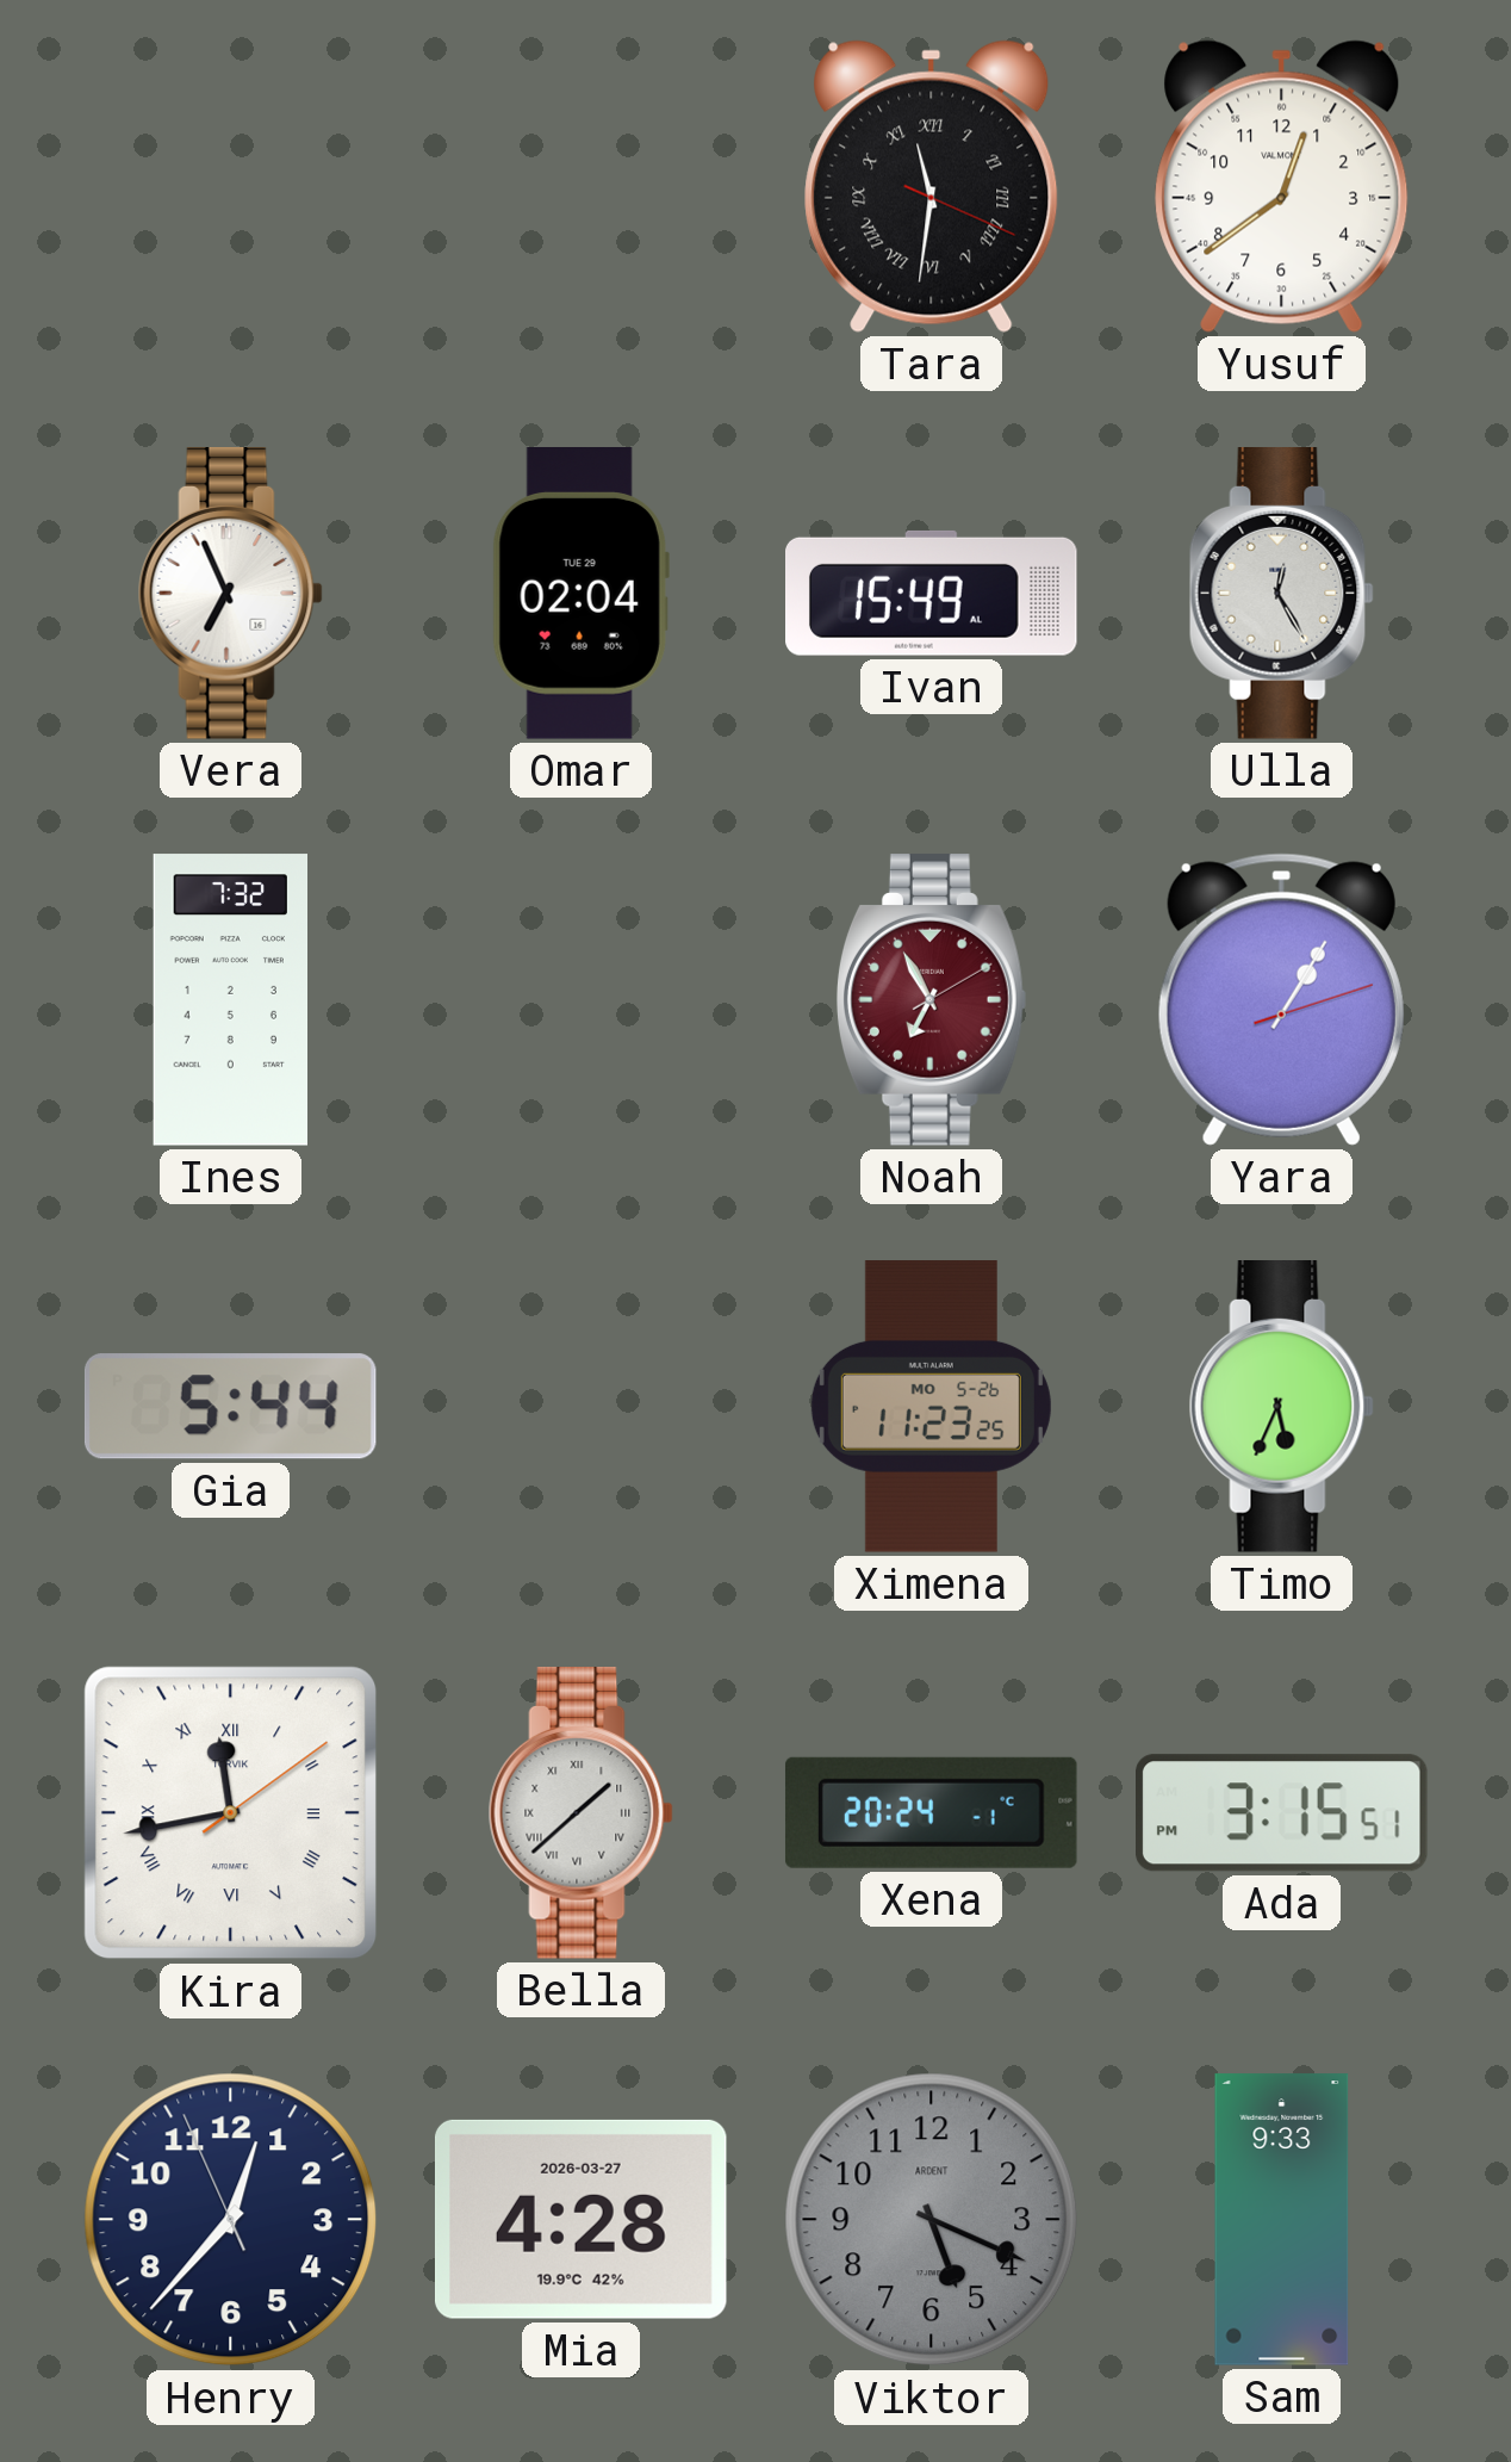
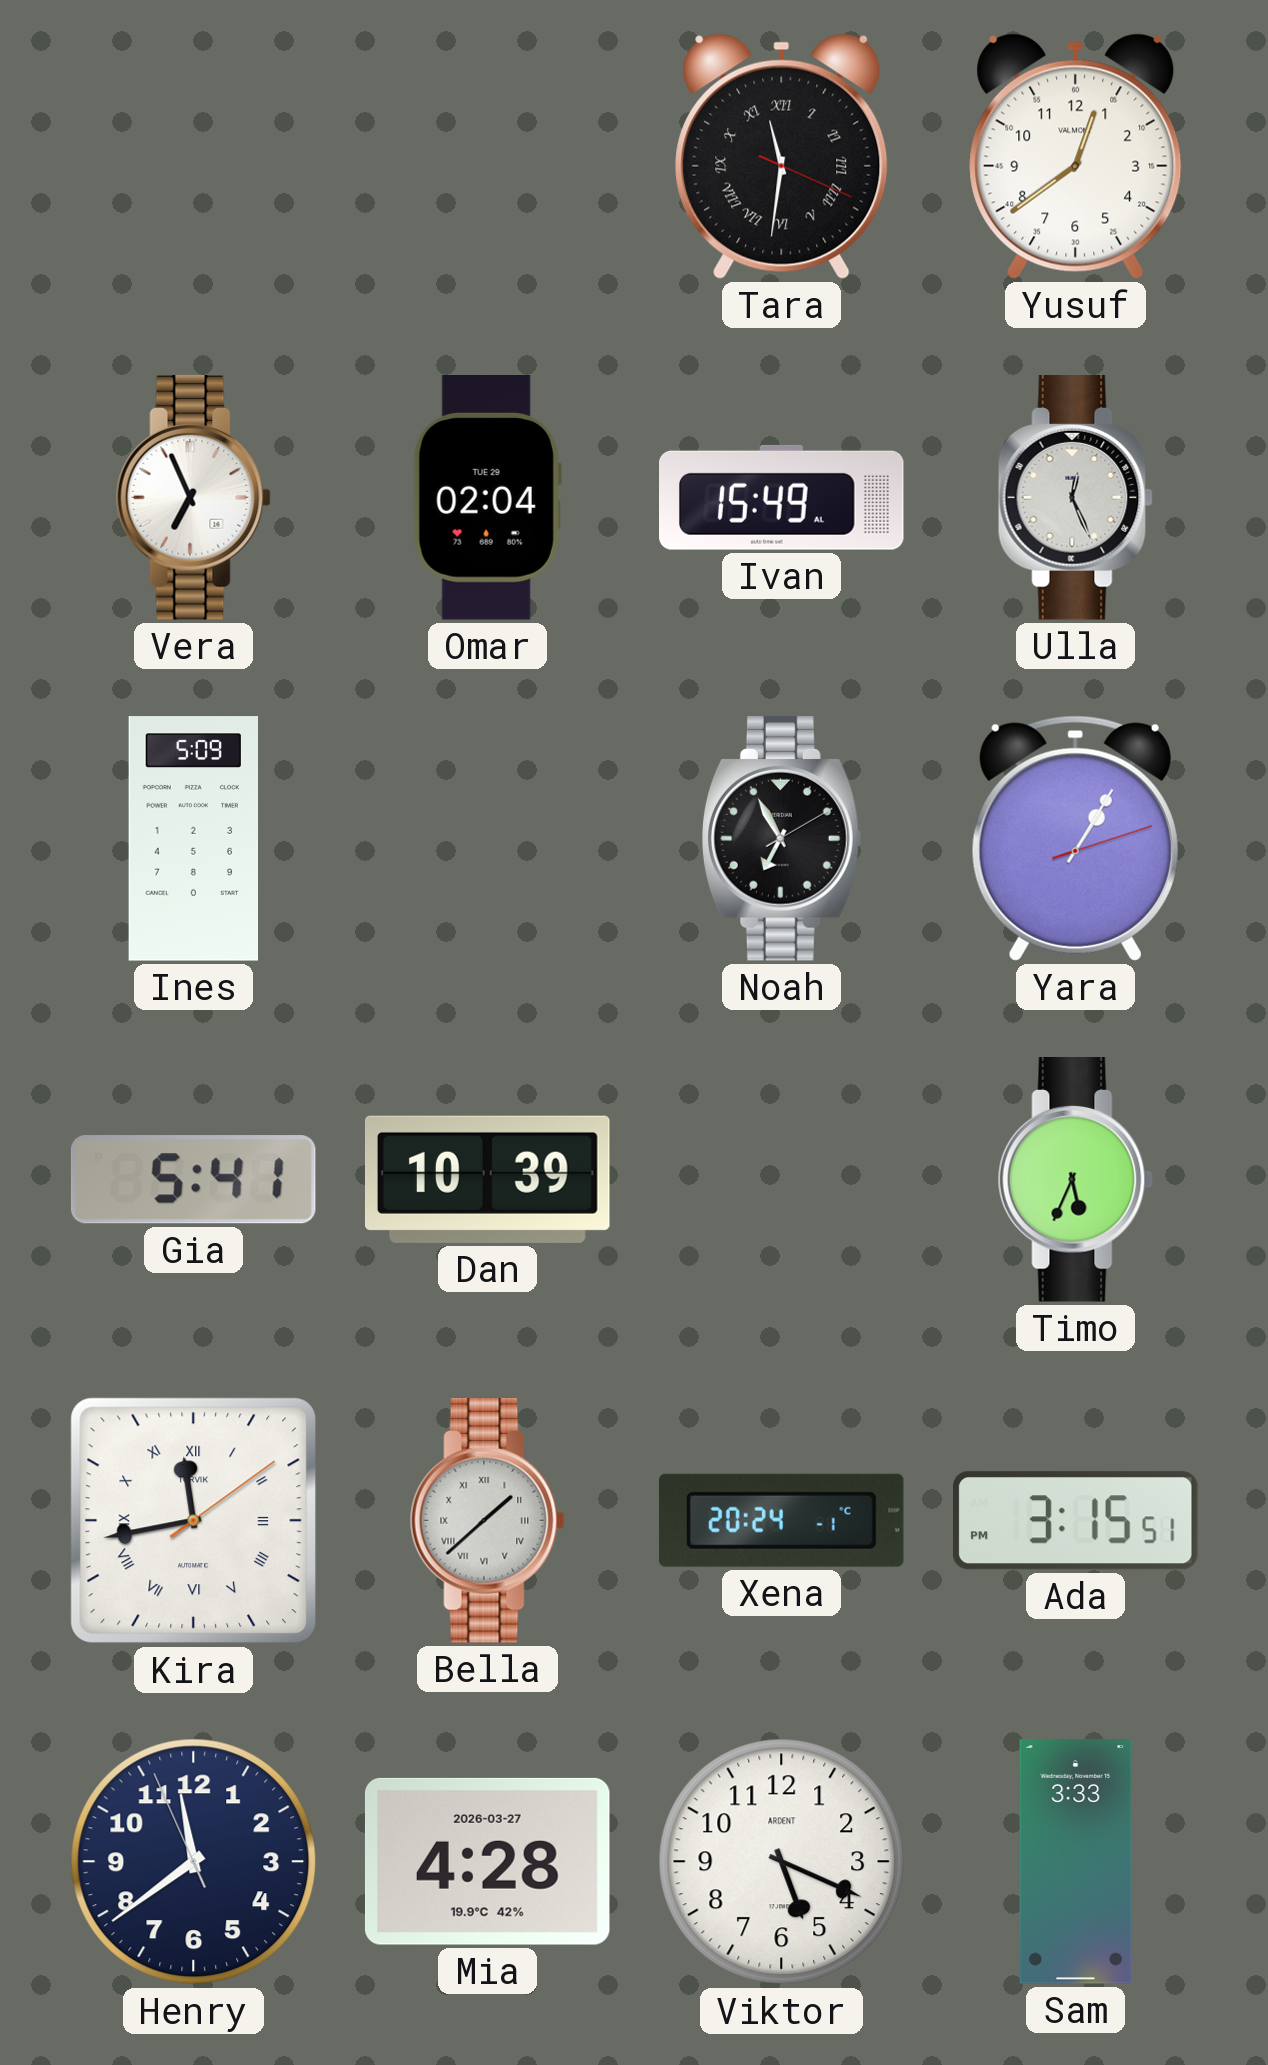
Ulla: 12:25 -> 12:26 (1075, 498)
Ines: 7:32 -> 5:09 (193, 839)
Noah dial: burgundy -> black (781, 839)
Gia: 5:44 -> 5:41 (193, 1180)
Dan: none -> 10:39 (488, 1179)
Ximena: 11:23 -> none (931, 1407)
Henry: 12:36 -> 11:38 (194, 1862)
Viktor dial: grey -> white (782, 1862)
Sam: 9:33 -> 3:33 (1076, 1862)
